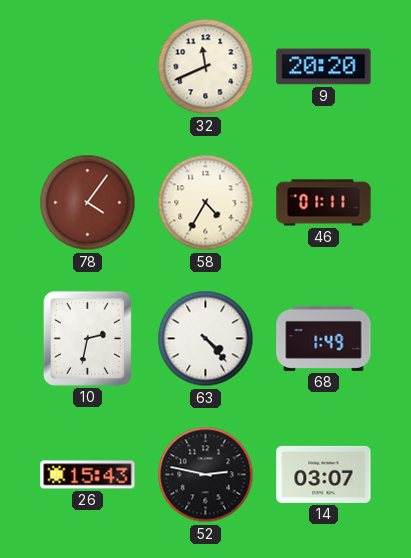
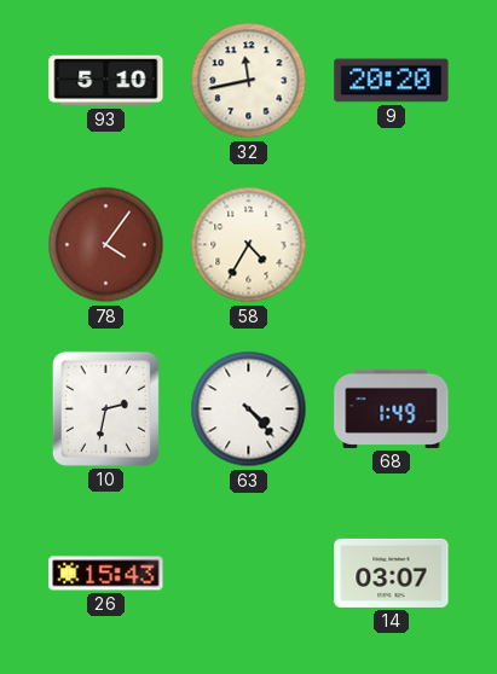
93: none -> 5:10 (106, 81)
32: 11:41 -> 11:43 (249, 81)
46: 01:11 -> none (324, 203)
52: 2:47 -> none (206, 475)
